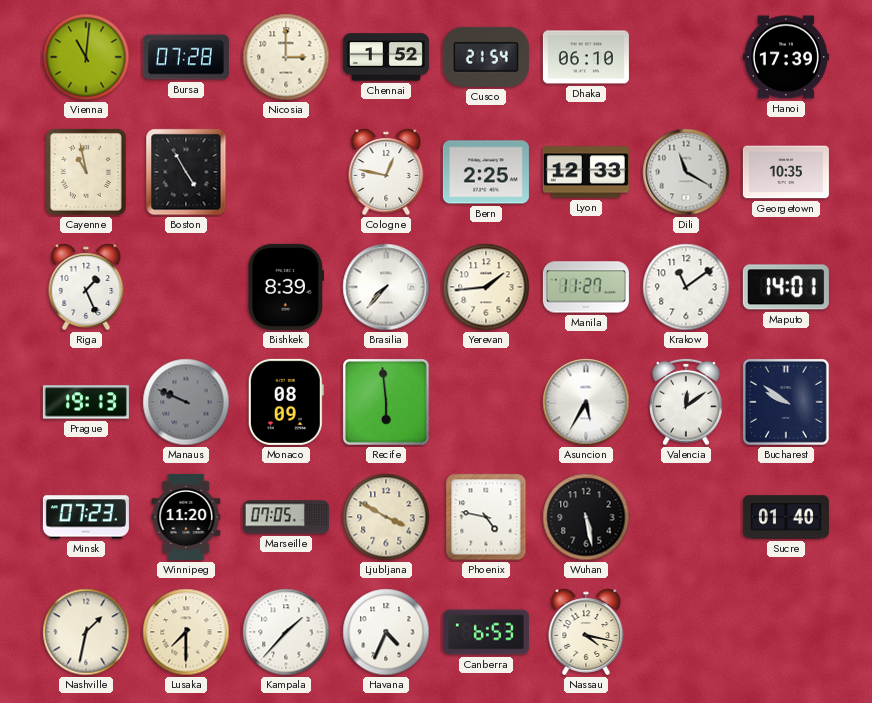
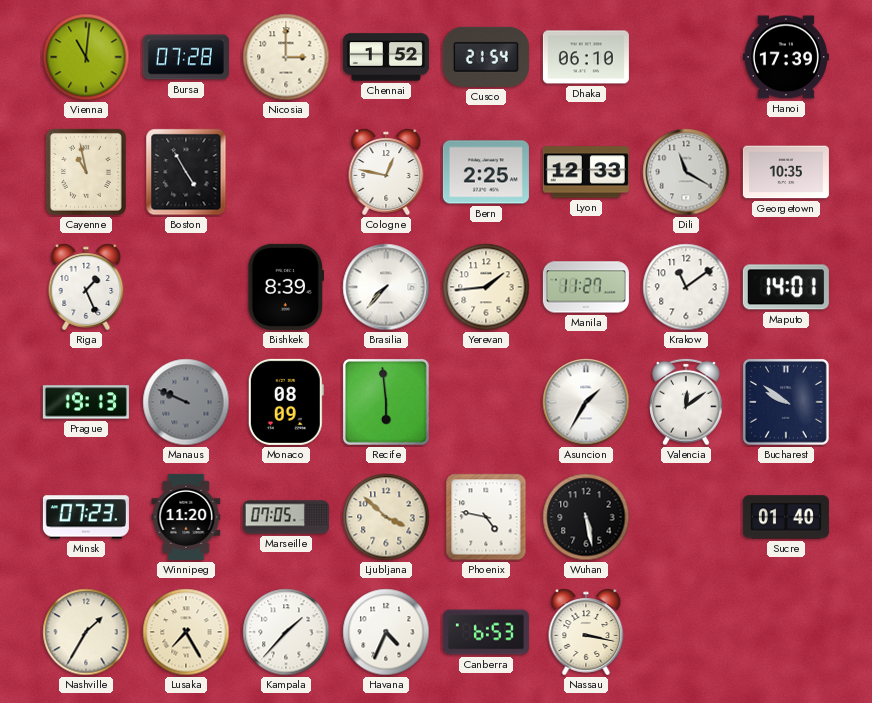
Asuncion: 5:35 -> 1:35 (586, 402)
Ljubljana: 3:50 -> 3:52 (386, 517)
Nashville: 1:32 -> 1:35 (86, 632)
Lusaka: 7:30 -> 7:25 (186, 632)
Nassau: 4:17 -> 3:17 (586, 632)
